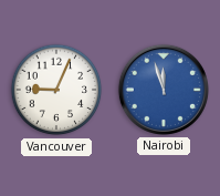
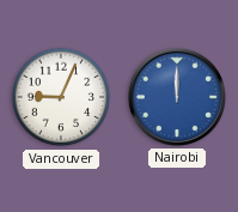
Nairobi: 11:57 -> 12:00 (177, 97)
